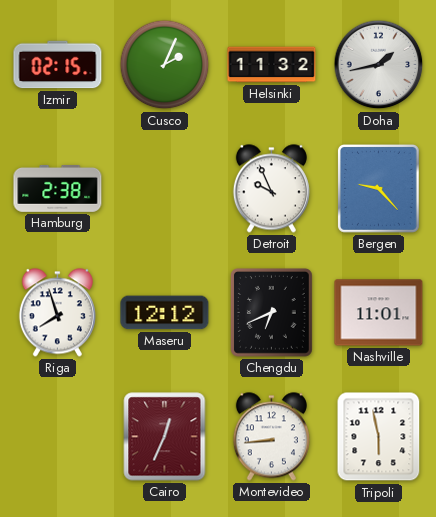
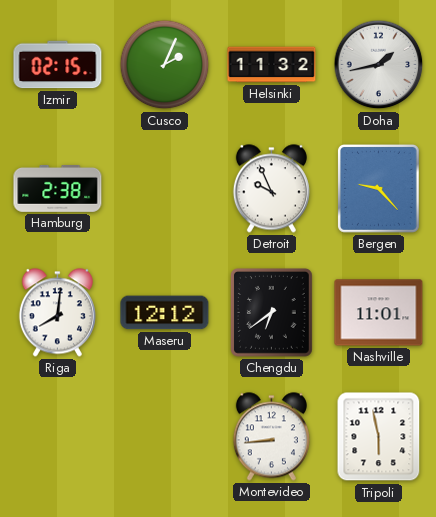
Riga: 7:57 -> 8:01 (57, 313)
Chengdu: 6:41 -> 6:39 (271, 313)
Cairo: 12:34 -> none (165, 437)
